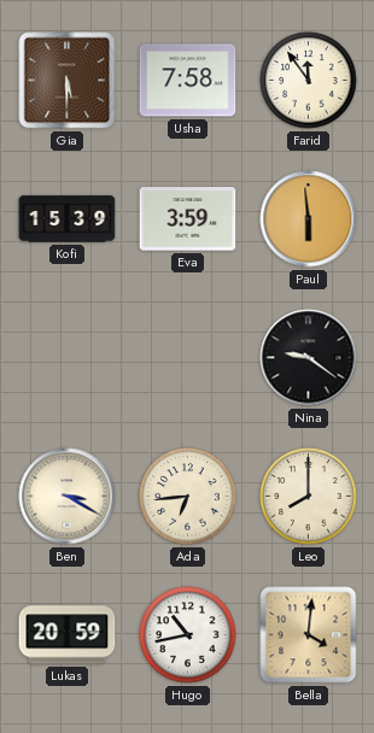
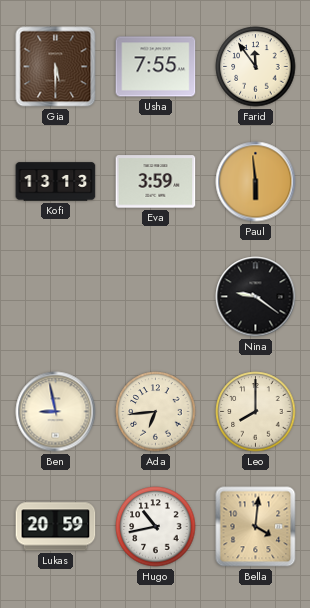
Usha: 7:58 -> 7:55 (156, 67)
Kofi: 15:39 -> 13:13 (56, 182)
Ben: 3:20 -> 8:58 (56, 412)
